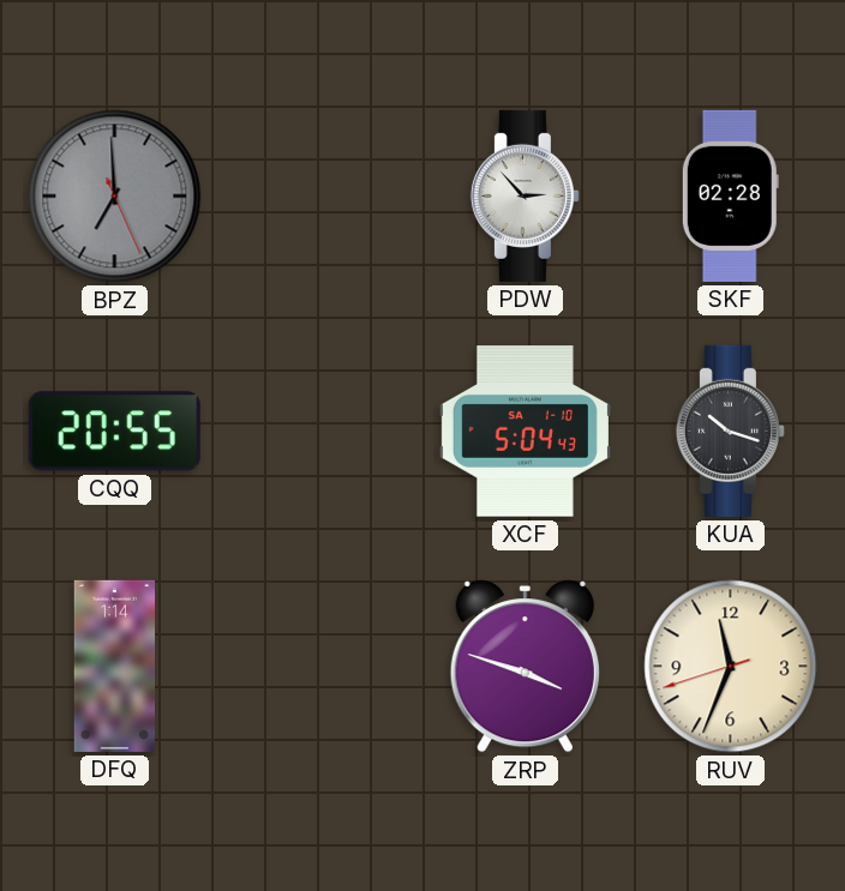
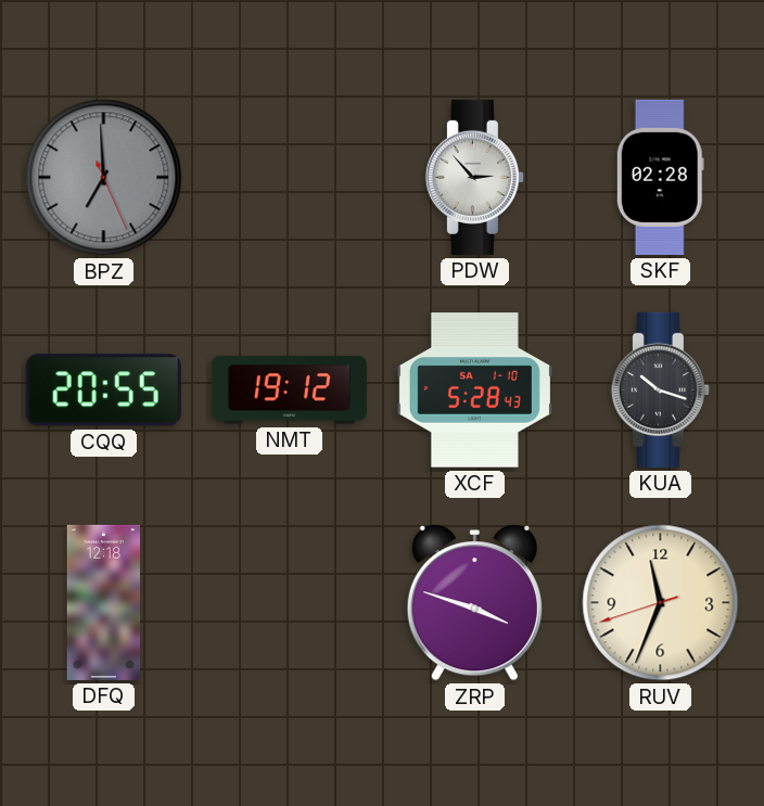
NMT: none -> 19:12 (289, 391)
XCF: 5:04 -> 5:28 (474, 391)
DFQ: 1:14 -> 12:18 (104, 602)
